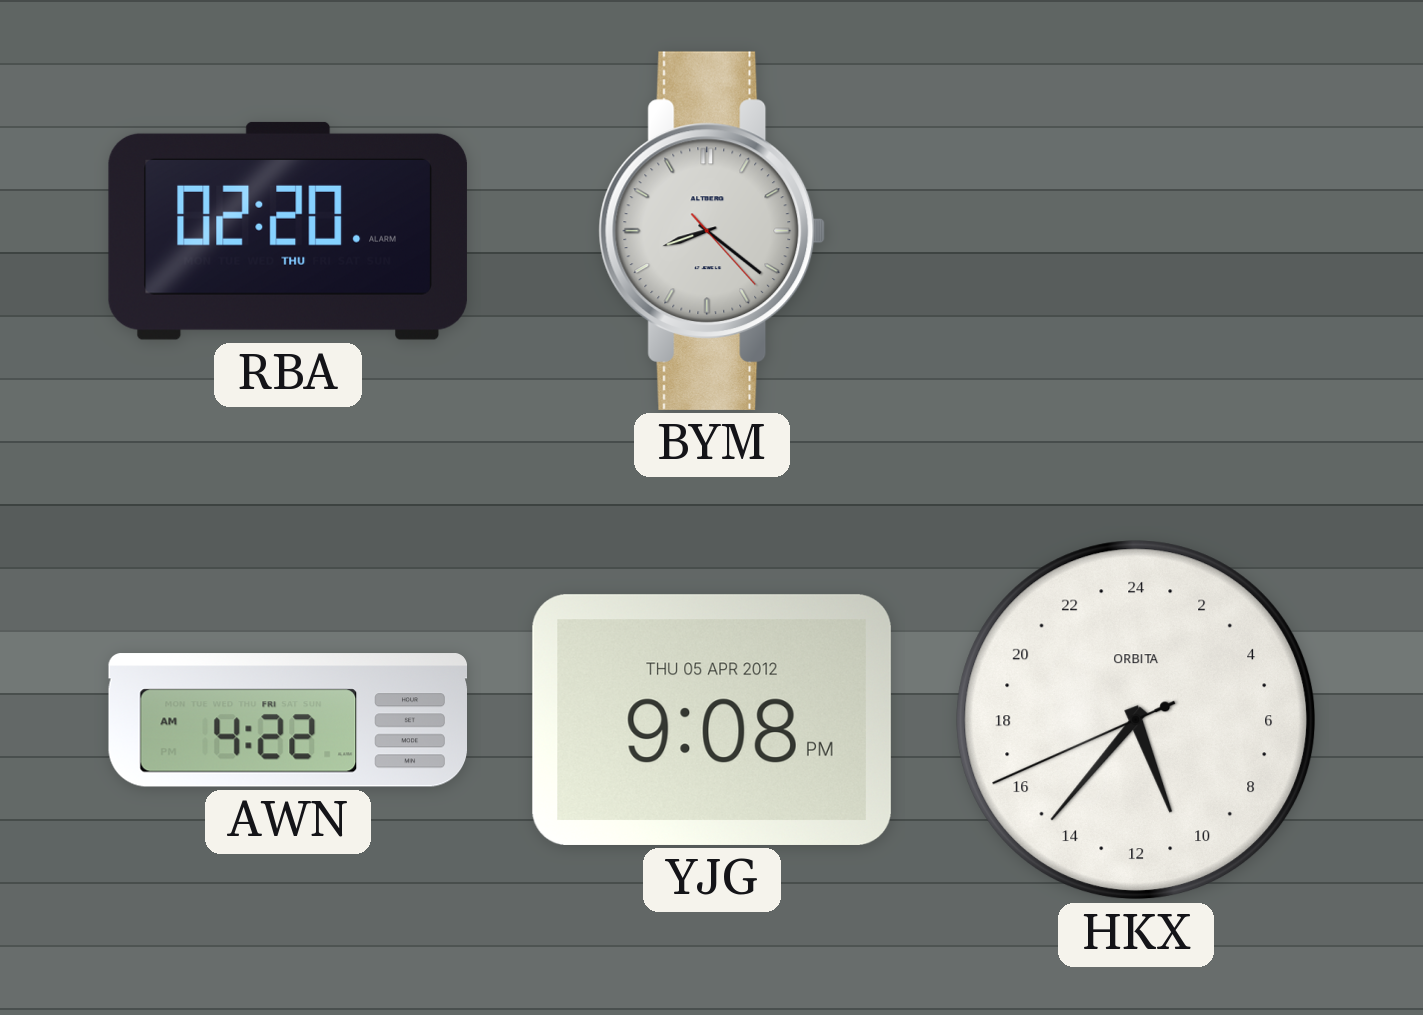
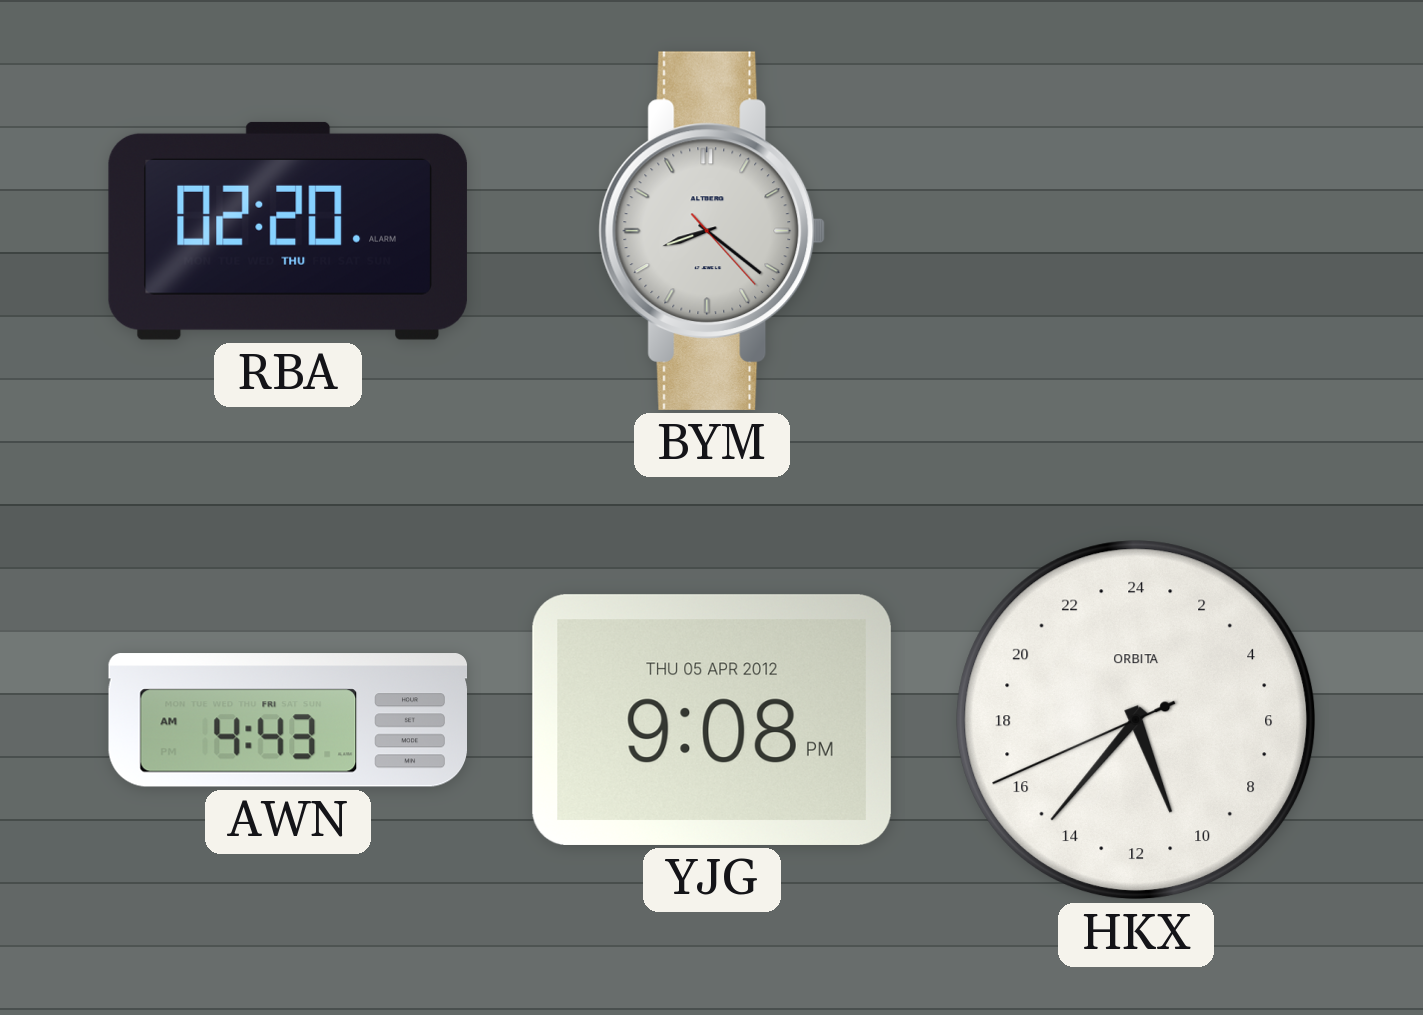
AWN: 4:22 -> 4:43 (287, 720)
